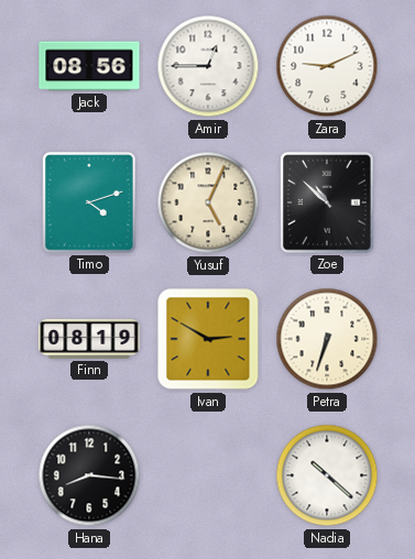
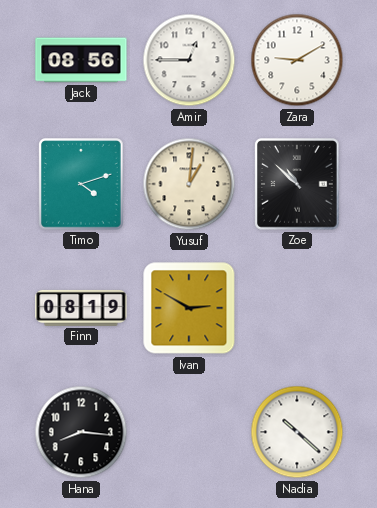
Zara: 9:11 -> 9:10 (297, 60)
Yusuf: 5:04 -> 1:01 (189, 184)
Petra: 6:33 -> none (327, 339)
